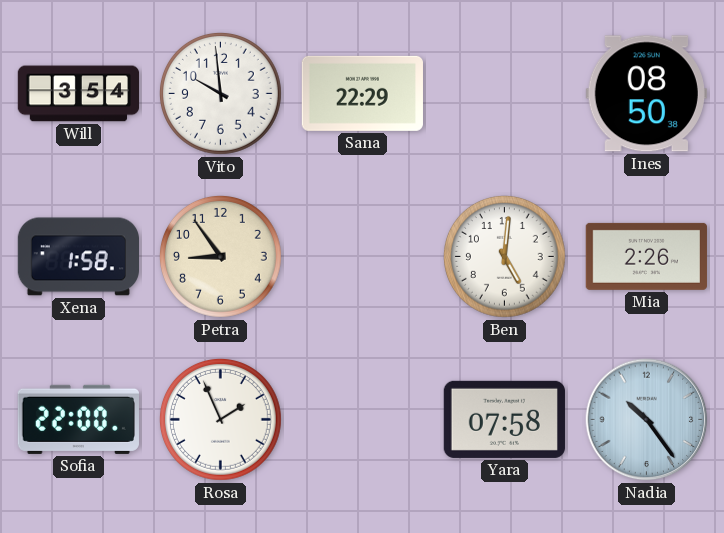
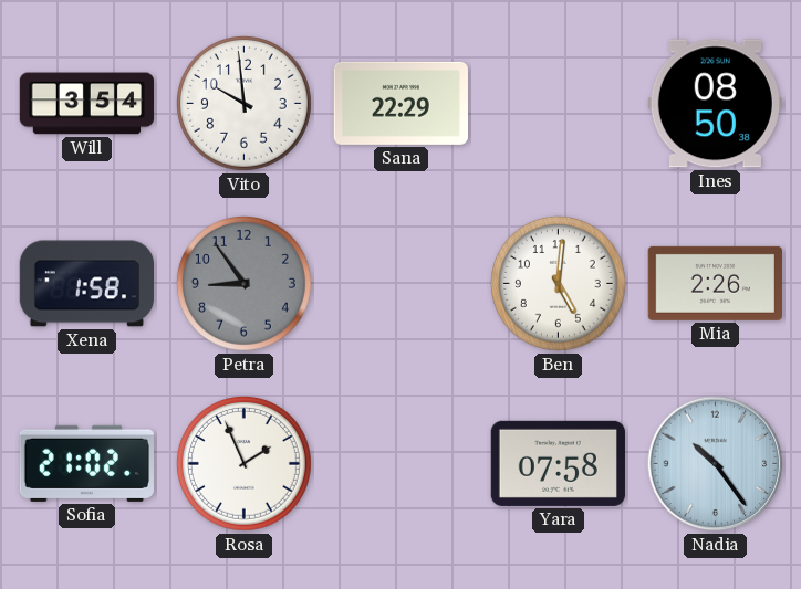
Petra dial: cream -> grey (245, 284)
Sofia: 22:00 -> 21:02 (86, 463)
